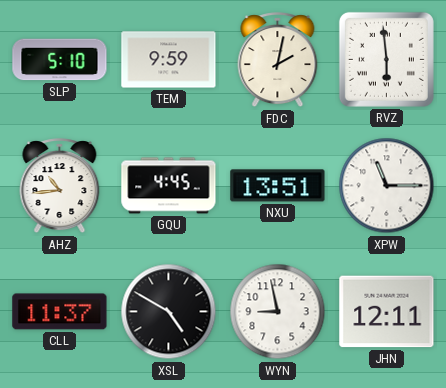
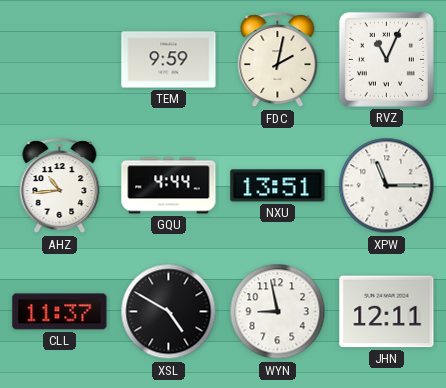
SLP: 5:10 -> none (60, 60)
RVZ: 5:59 -> 11:04 (386, 59)
GQU: 4:45 -> 4:44 (169, 186)
